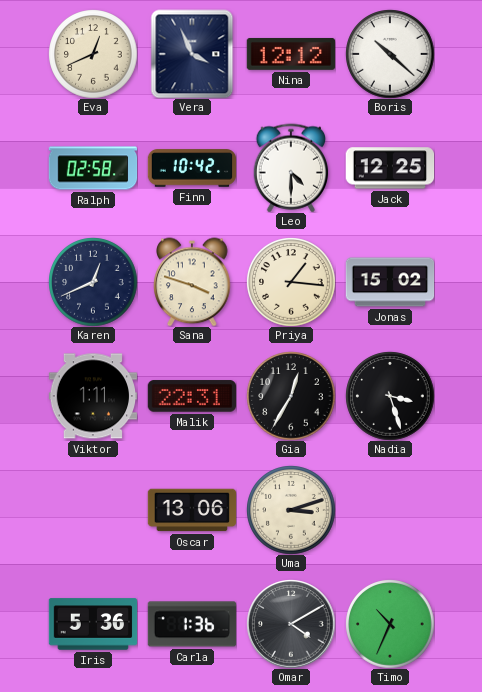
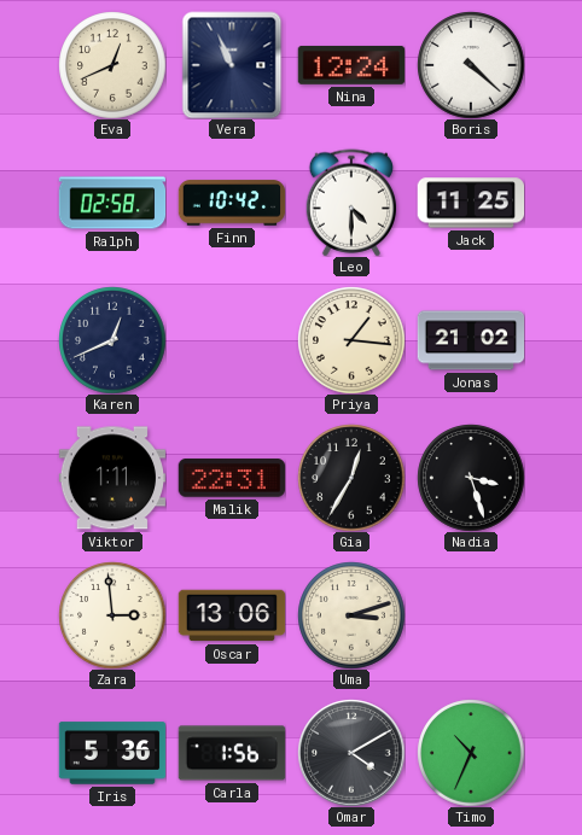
Vera: 3:56 -> 10:56 (232, 65)
Nina: 12:12 -> 12:24 (351, 65)
Boris: 10:22 -> 4:22 (471, 65)
Jack: 12:25 -> 11:25 (471, 203)
Sana: 3:48 -> none (192, 282)
Jonas: 15:02 -> 21:02 (471, 340)
Zara: none -> 2:59 (112, 615)
Carla: 1:36 -> 1:56 (232, 753)
